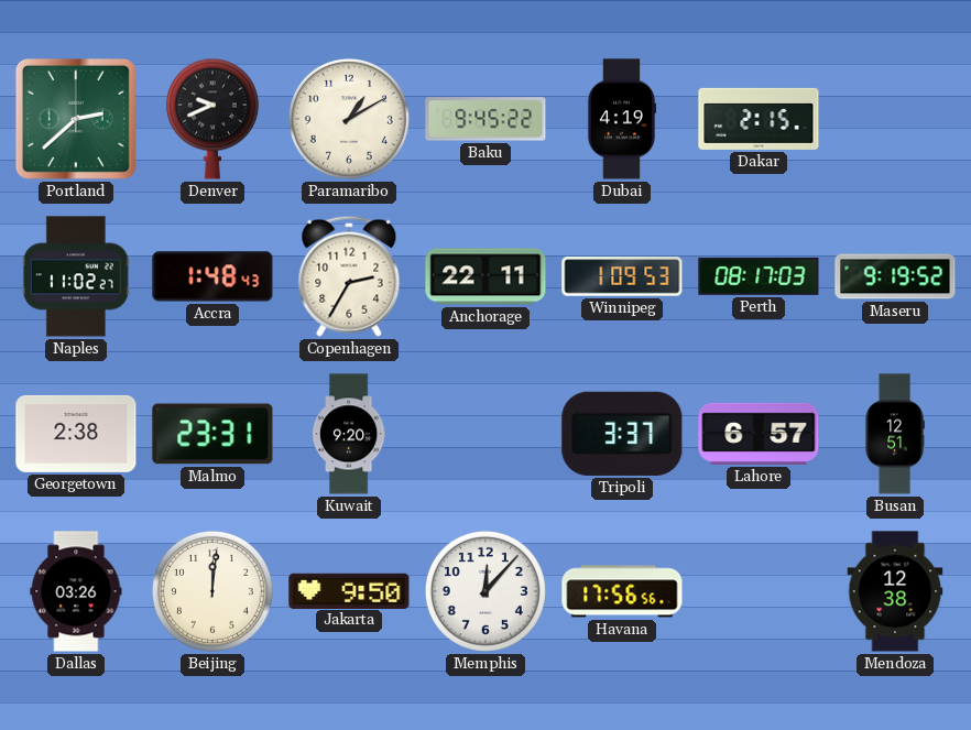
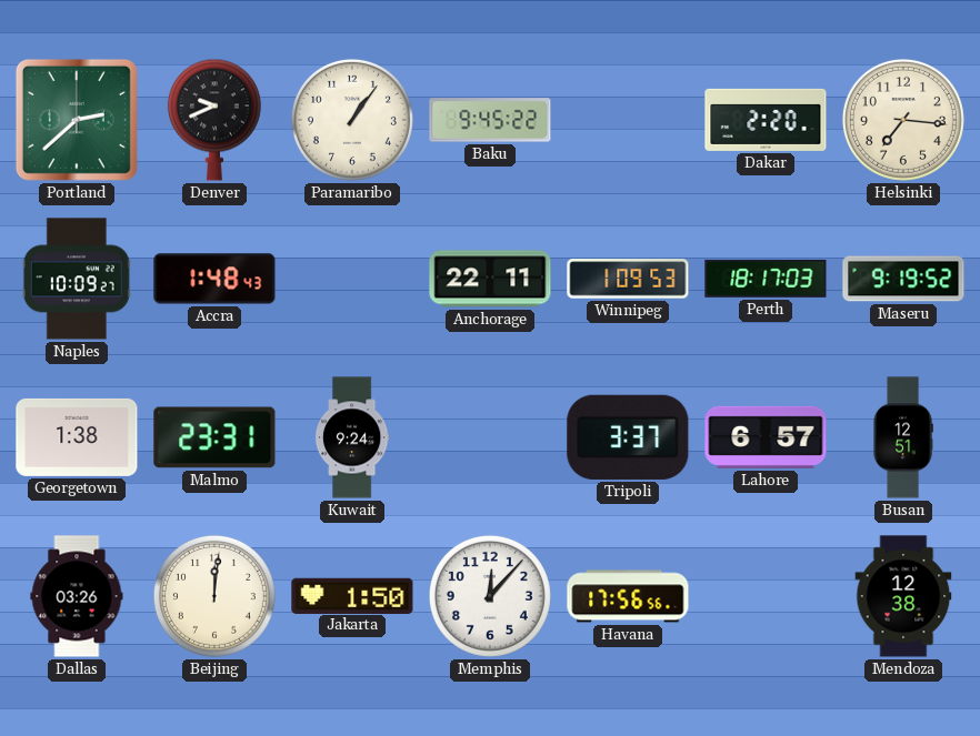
Paramaribo: 1:10 -> 1:06 (352, 120)
Dubai: 4:19 -> none (622, 119)
Dakar: 2:15 -> 2:20 (766, 120)
Helsinki: none -> 7:16 (903, 120)
Naples: 11:02 -> 10:09 (77, 279)
Copenhagen: 2:35 -> none (349, 276)
Perth: 08:17 -> 18:17 (766, 279)
Georgetown: 2:38 -> 1:38 (77, 437)
Kuwait: 9:20 -> 9:24 (352, 437)
Jakarta: 9:50 -> 1:50 (352, 595)
